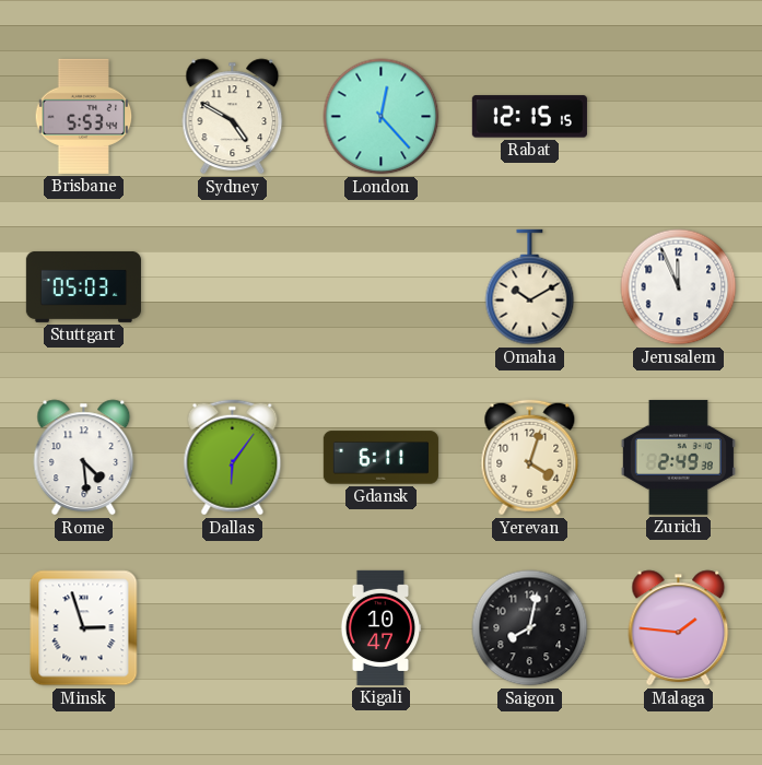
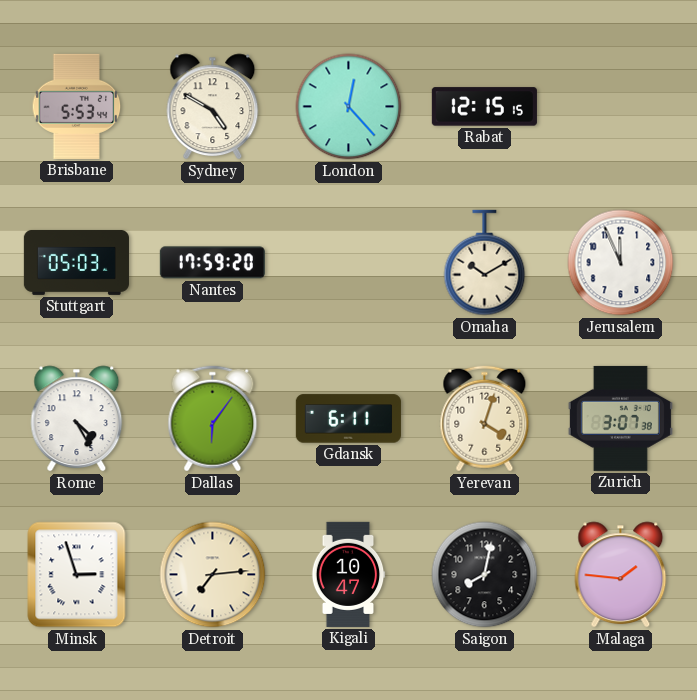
Nantes: none -> 17:59 (212, 263)
Rome: 4:29 -> 4:25 (77, 419)
Zurich: 2:49 -> 3:07 (620, 418)
Detroit: none -> 7:14 (213, 575)
